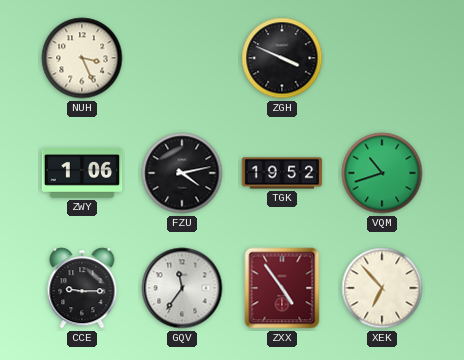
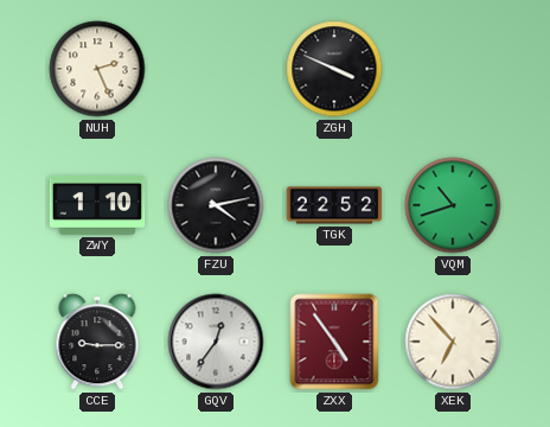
NUH: 3:26 -> 2:26 (97, 69)
ZWY: 1:06 -> 1:10 (97, 205)
TGK: 19:52 -> 22:52 (334, 205)
GQV: 11:36 -> 12:36 (216, 342)
